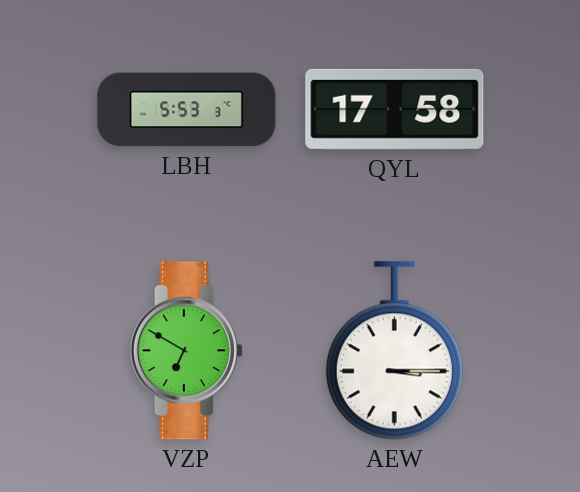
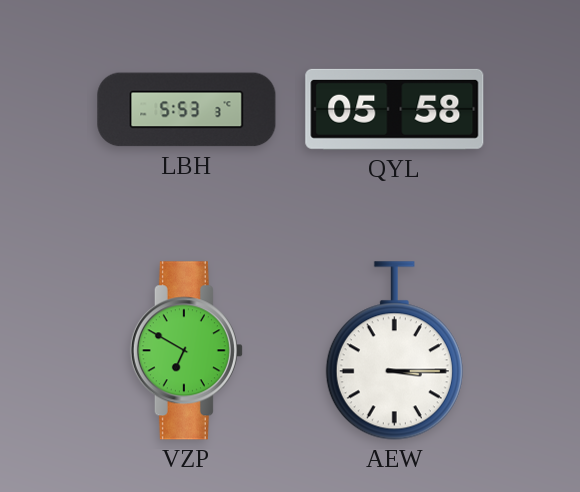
QYL: 17:58 -> 05:58 (395, 109)
